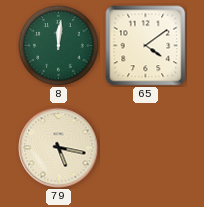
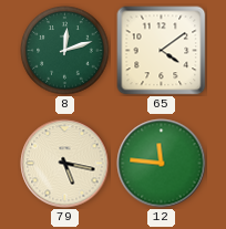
8: 12:01 -> 12:12 (65, 51)
12: none -> 11:46 (162, 164)
